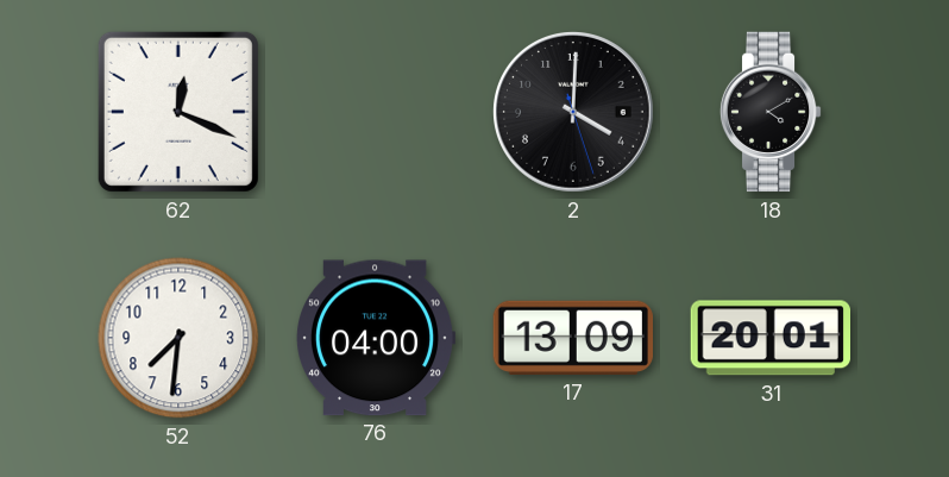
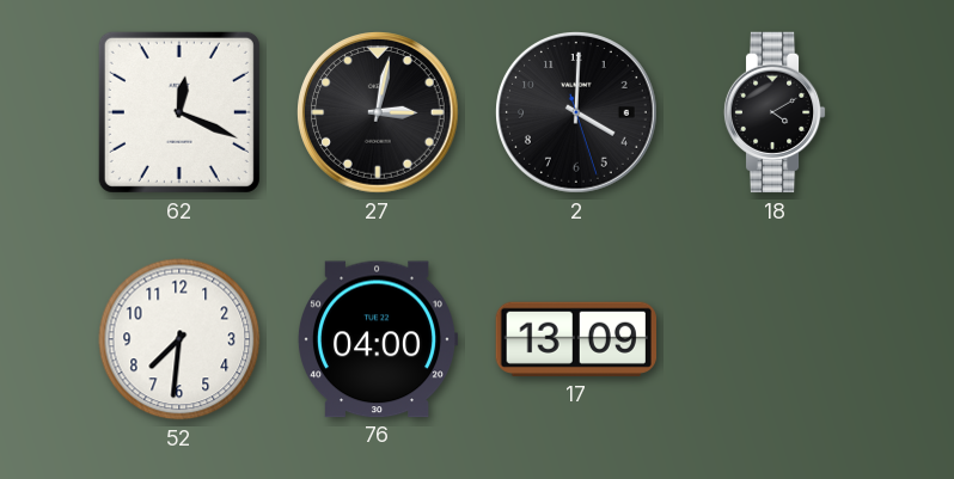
27: none -> 3:02 (379, 113)
31: 20:01 -> none (769, 338)
